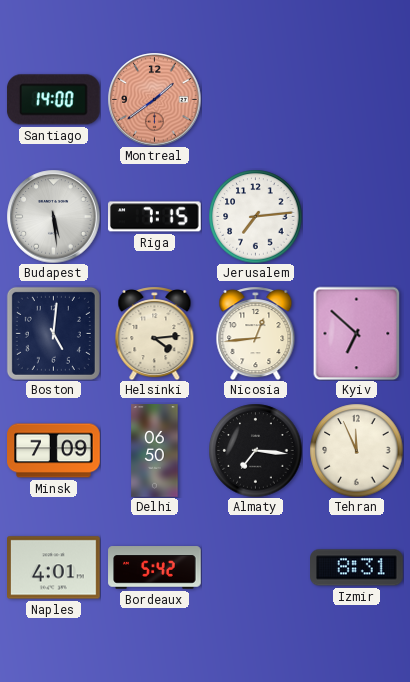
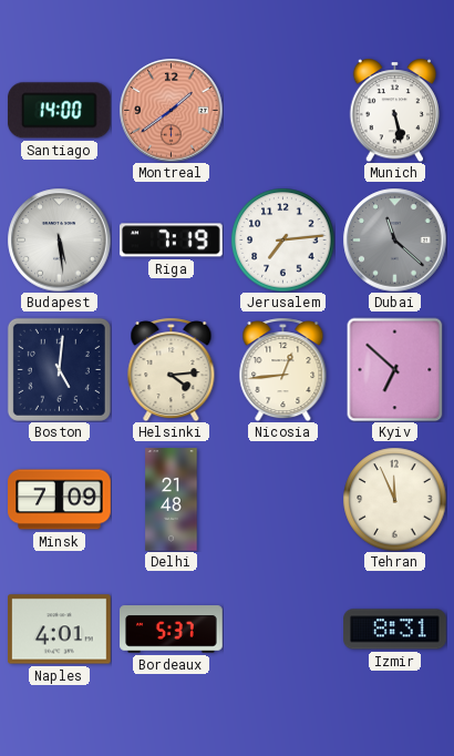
Munich: none -> 5:28 (395, 110)
Riga: 7:15 -> 7:19 (172, 241)
Dubai: none -> 11:22 (394, 239)
Delhi: 06:50 -> 21:48 (172, 500)
Almaty: 7:16 -> none (255, 450)
Bordeaux: 5:42 -> 5:37 (172, 630)
